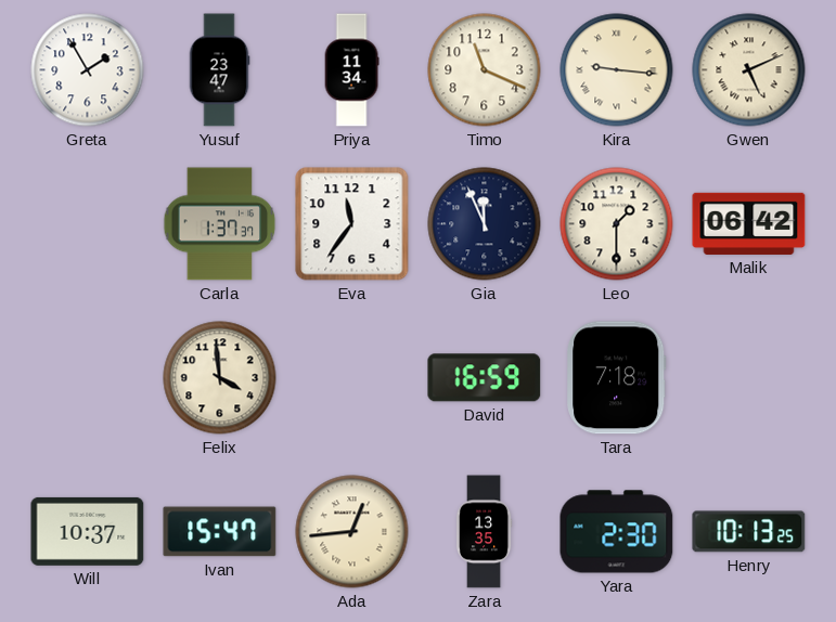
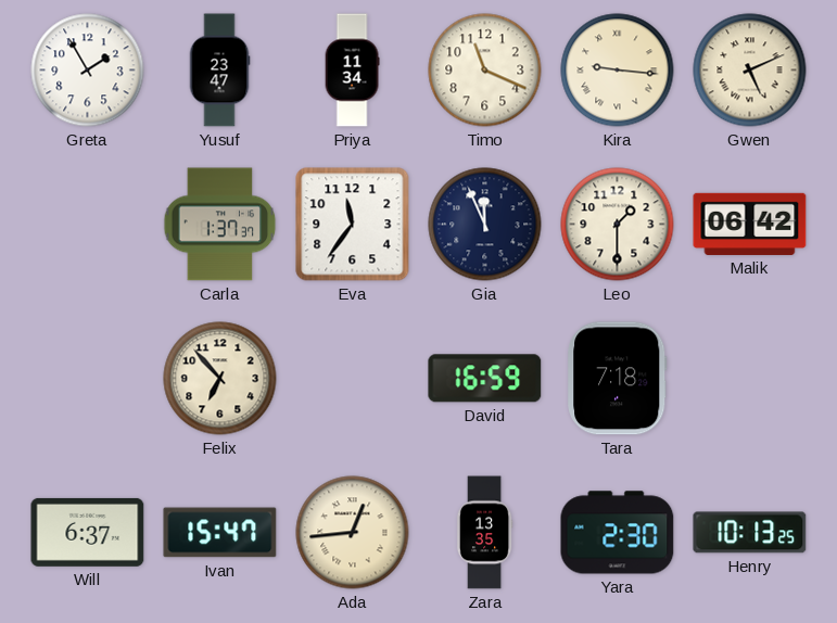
Felix: 3:59 -> 6:53 (220, 379)
Will: 10:37 -> 6:37 (88, 532)
